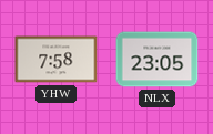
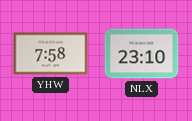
NLX: 23:05 -> 23:10 (142, 54)
